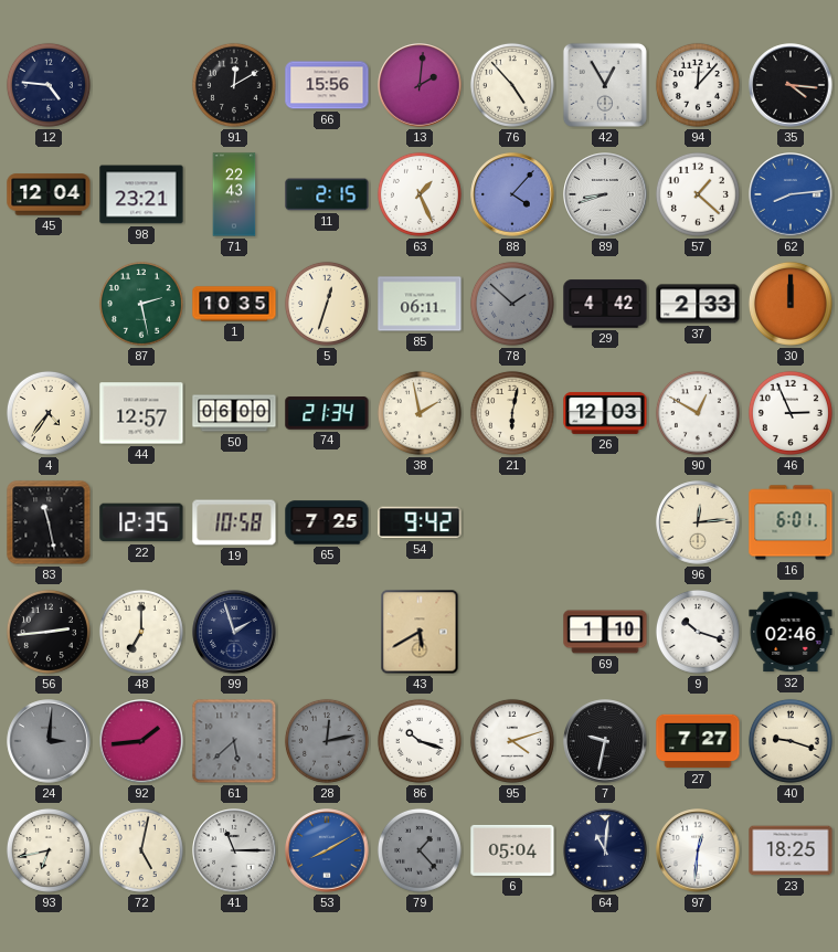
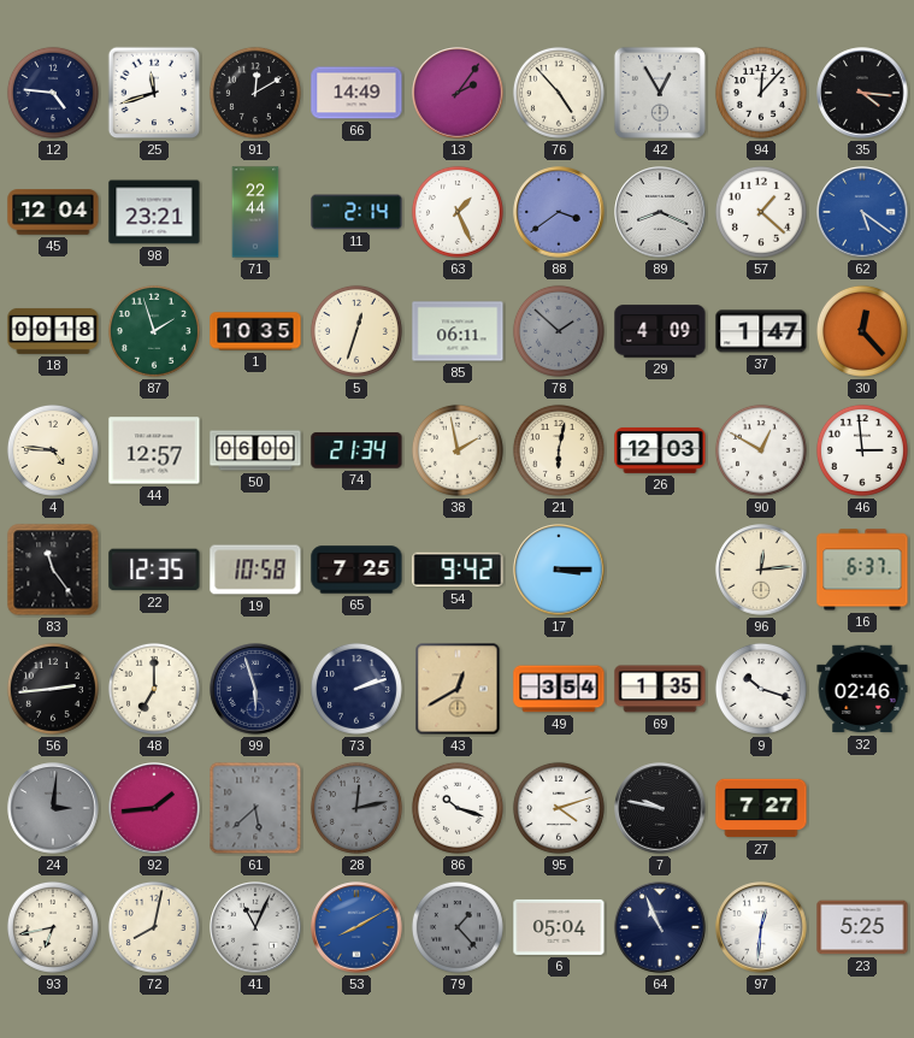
25: none -> 11:42 (154, 93)
66: 15:56 -> 14:49 (356, 93)
13: 2:01 -> 2:06 (458, 93)
71: 22:43 -> 22:44 (255, 212)
11: 2:15 -> 2:14 (356, 212)
88: 4:07 -> 3:39 (559, 212)
89: 8:42 -> 8:19 (660, 212)
62: 8:14 -> 5:21 (862, 212)
18: none -> 00:18 (53, 331)
87: 2:28 -> 1:57 (154, 331)
29: 4:42 -> 4:09 (660, 331)
37: 2:33 -> 1:47 (761, 331)
30: 12:00 -> 12:23 (862, 331)
4: 4:36 -> 4:46 (53, 450)
46: 2:56 -> 2:59 (862, 450)
83: 11:28 -> 11:24 (53, 570)
17: none -> 3:15 (559, 570)
16: 6:01 -> 6:37 (862, 570)
99: 1:57 -> 5:57 (255, 689)
73: none -> 2:12 (356, 689)
43: 5:40 -> 12:40 (458, 689)
49: none -> 3:54 (559, 689)
69: 1:10 -> 1:35 (660, 689)
7: 9:32 -> 9:47 (660, 808)
40: 9:18 -> none (791, 741)
72: 5:02 -> 8:02 (154, 927)
41: 11:15 -> 11:04 (255, 927)
64: 11:01 -> 10:56 (660, 927)
23: 18:25 -> 5:25 (862, 927)
